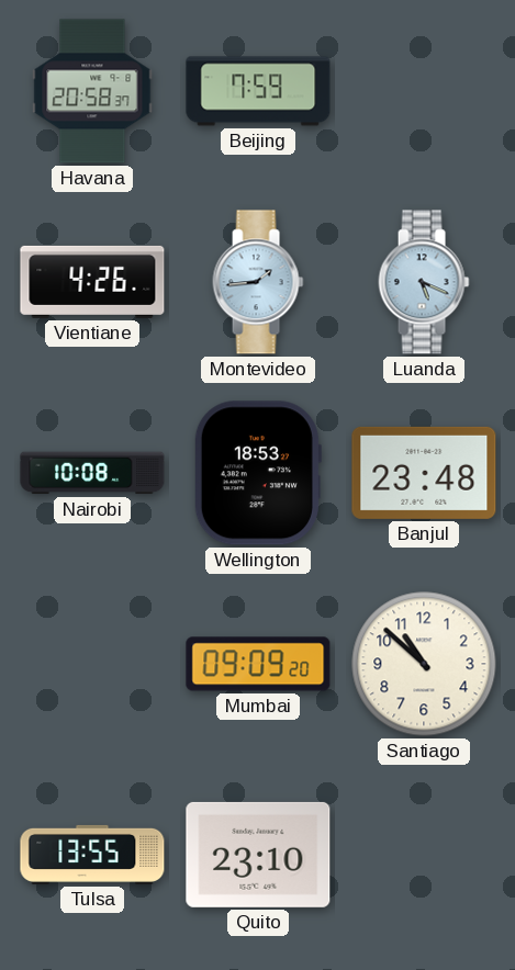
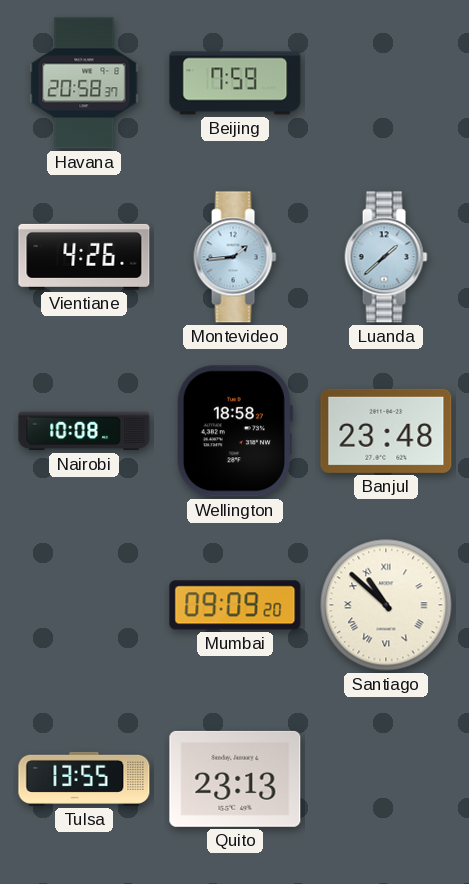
Luanda: 5:19 -> 1:38 (386, 257)
Wellington: 18:53 -> 18:58 (234, 431)
Santiago numerals: Arabic -> Roman (386, 605)
Quito: 23:10 -> 23:13 (235, 779)
